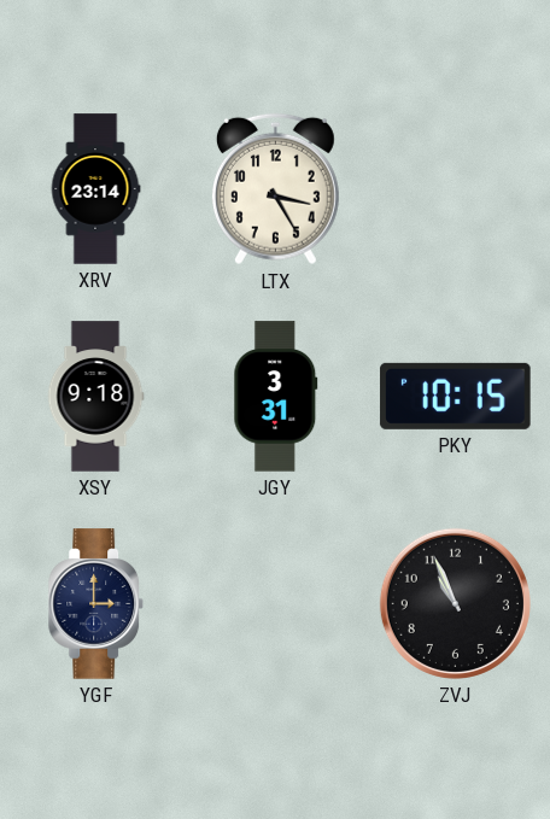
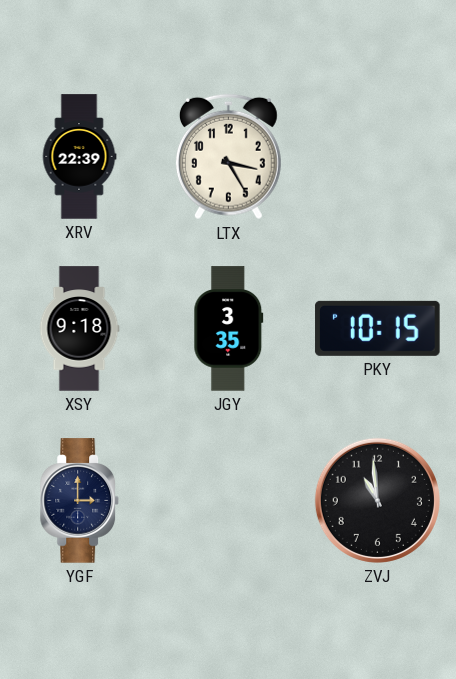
XRV: 23:14 -> 22:39 (79, 157)
JGY: 3:31 -> 3:35 (229, 329)
ZVJ: 10:56 -> 10:59 (377, 500)
